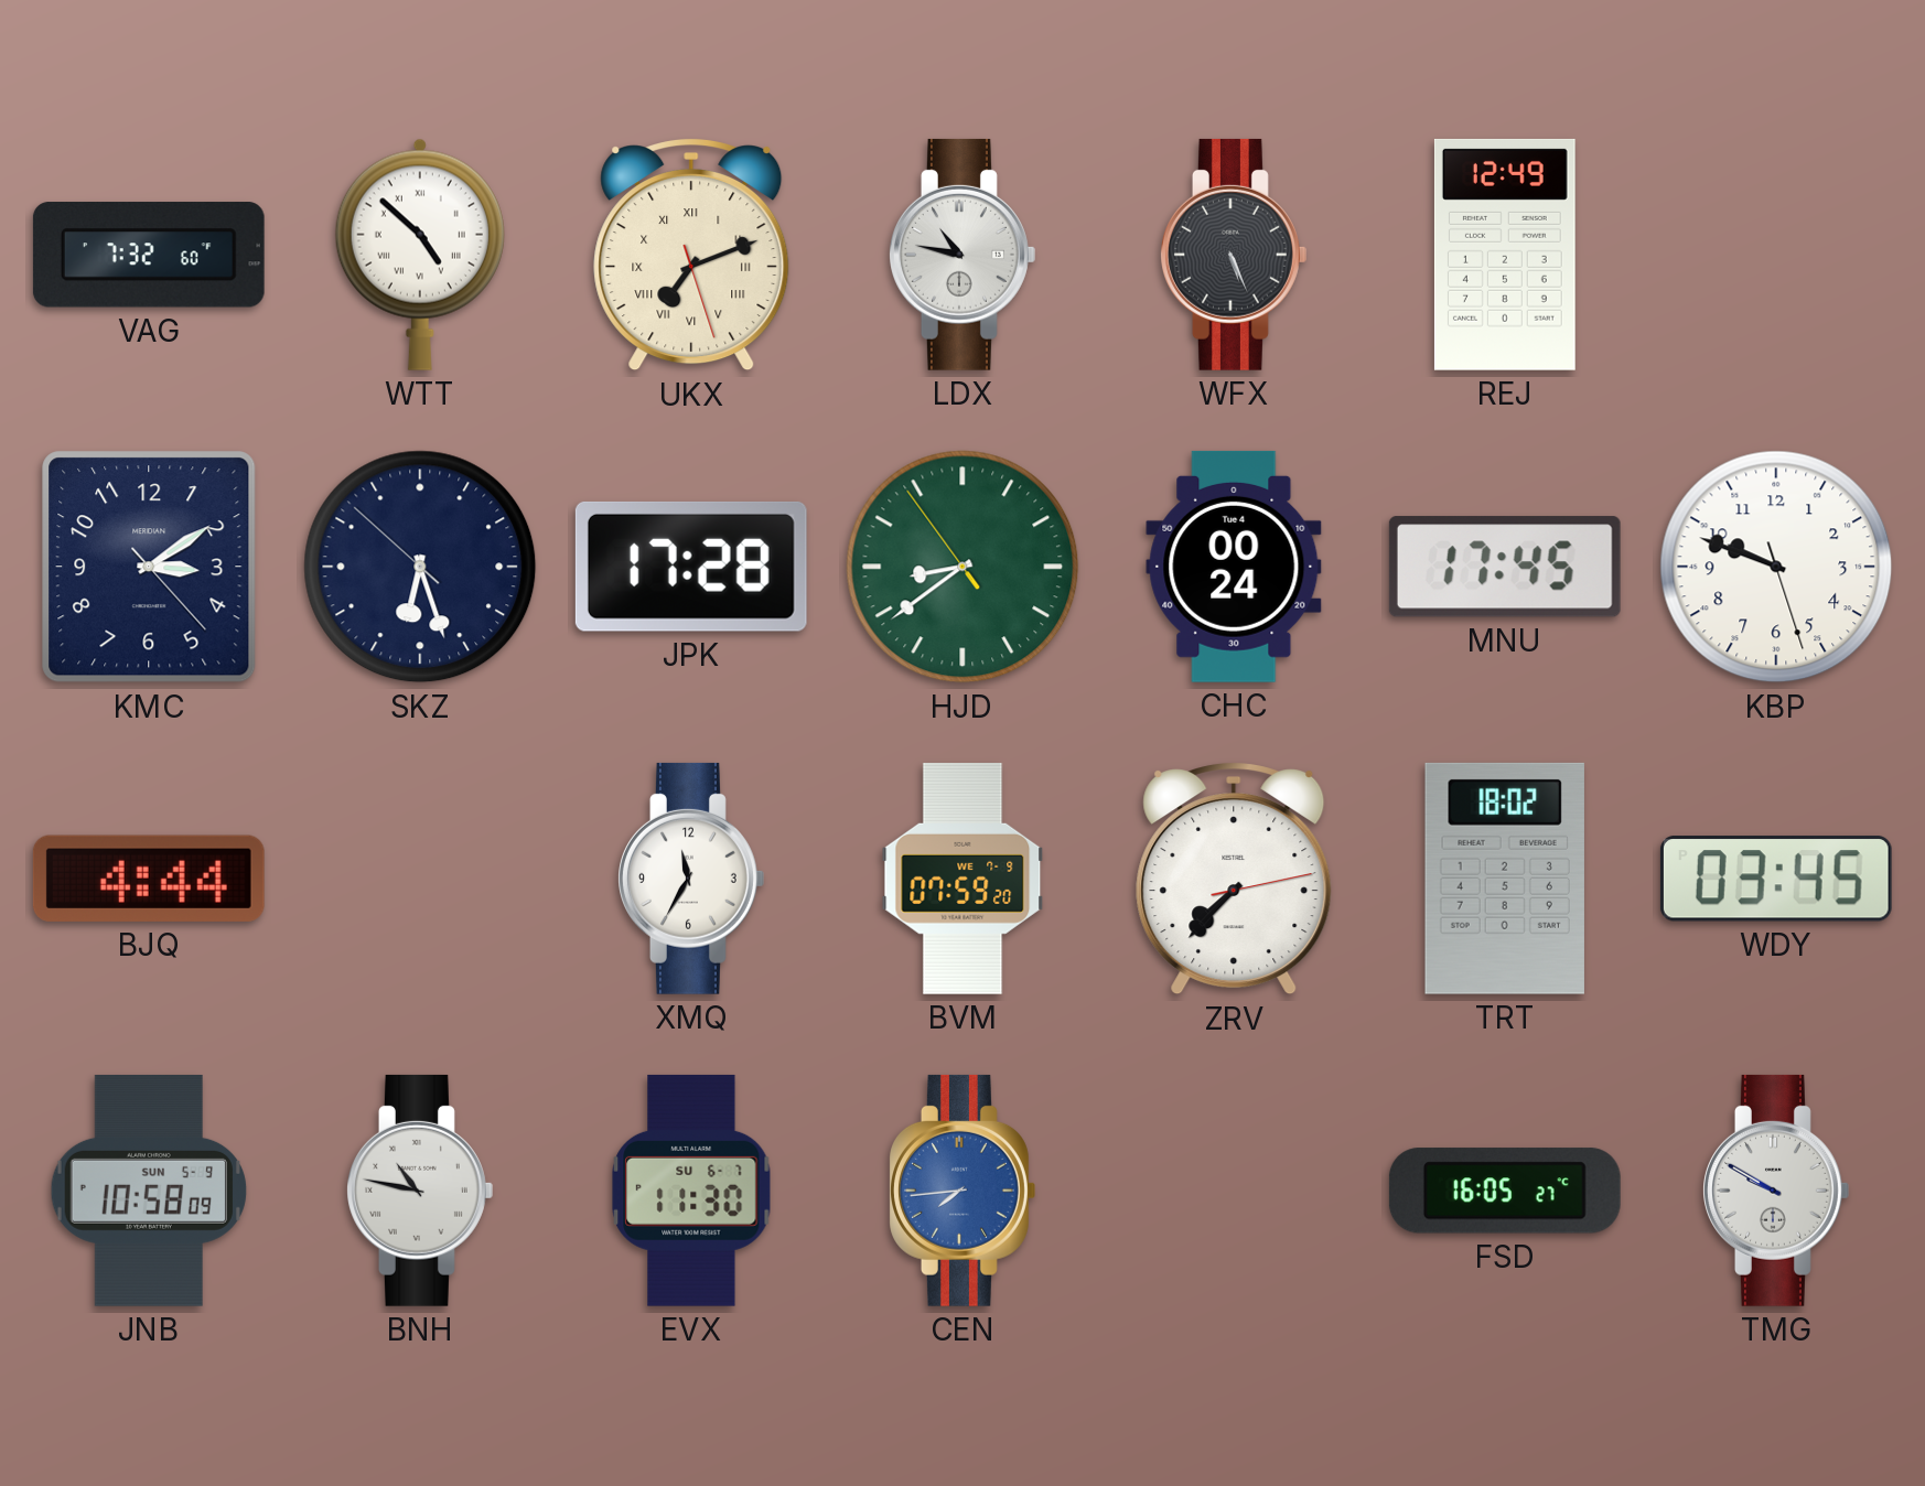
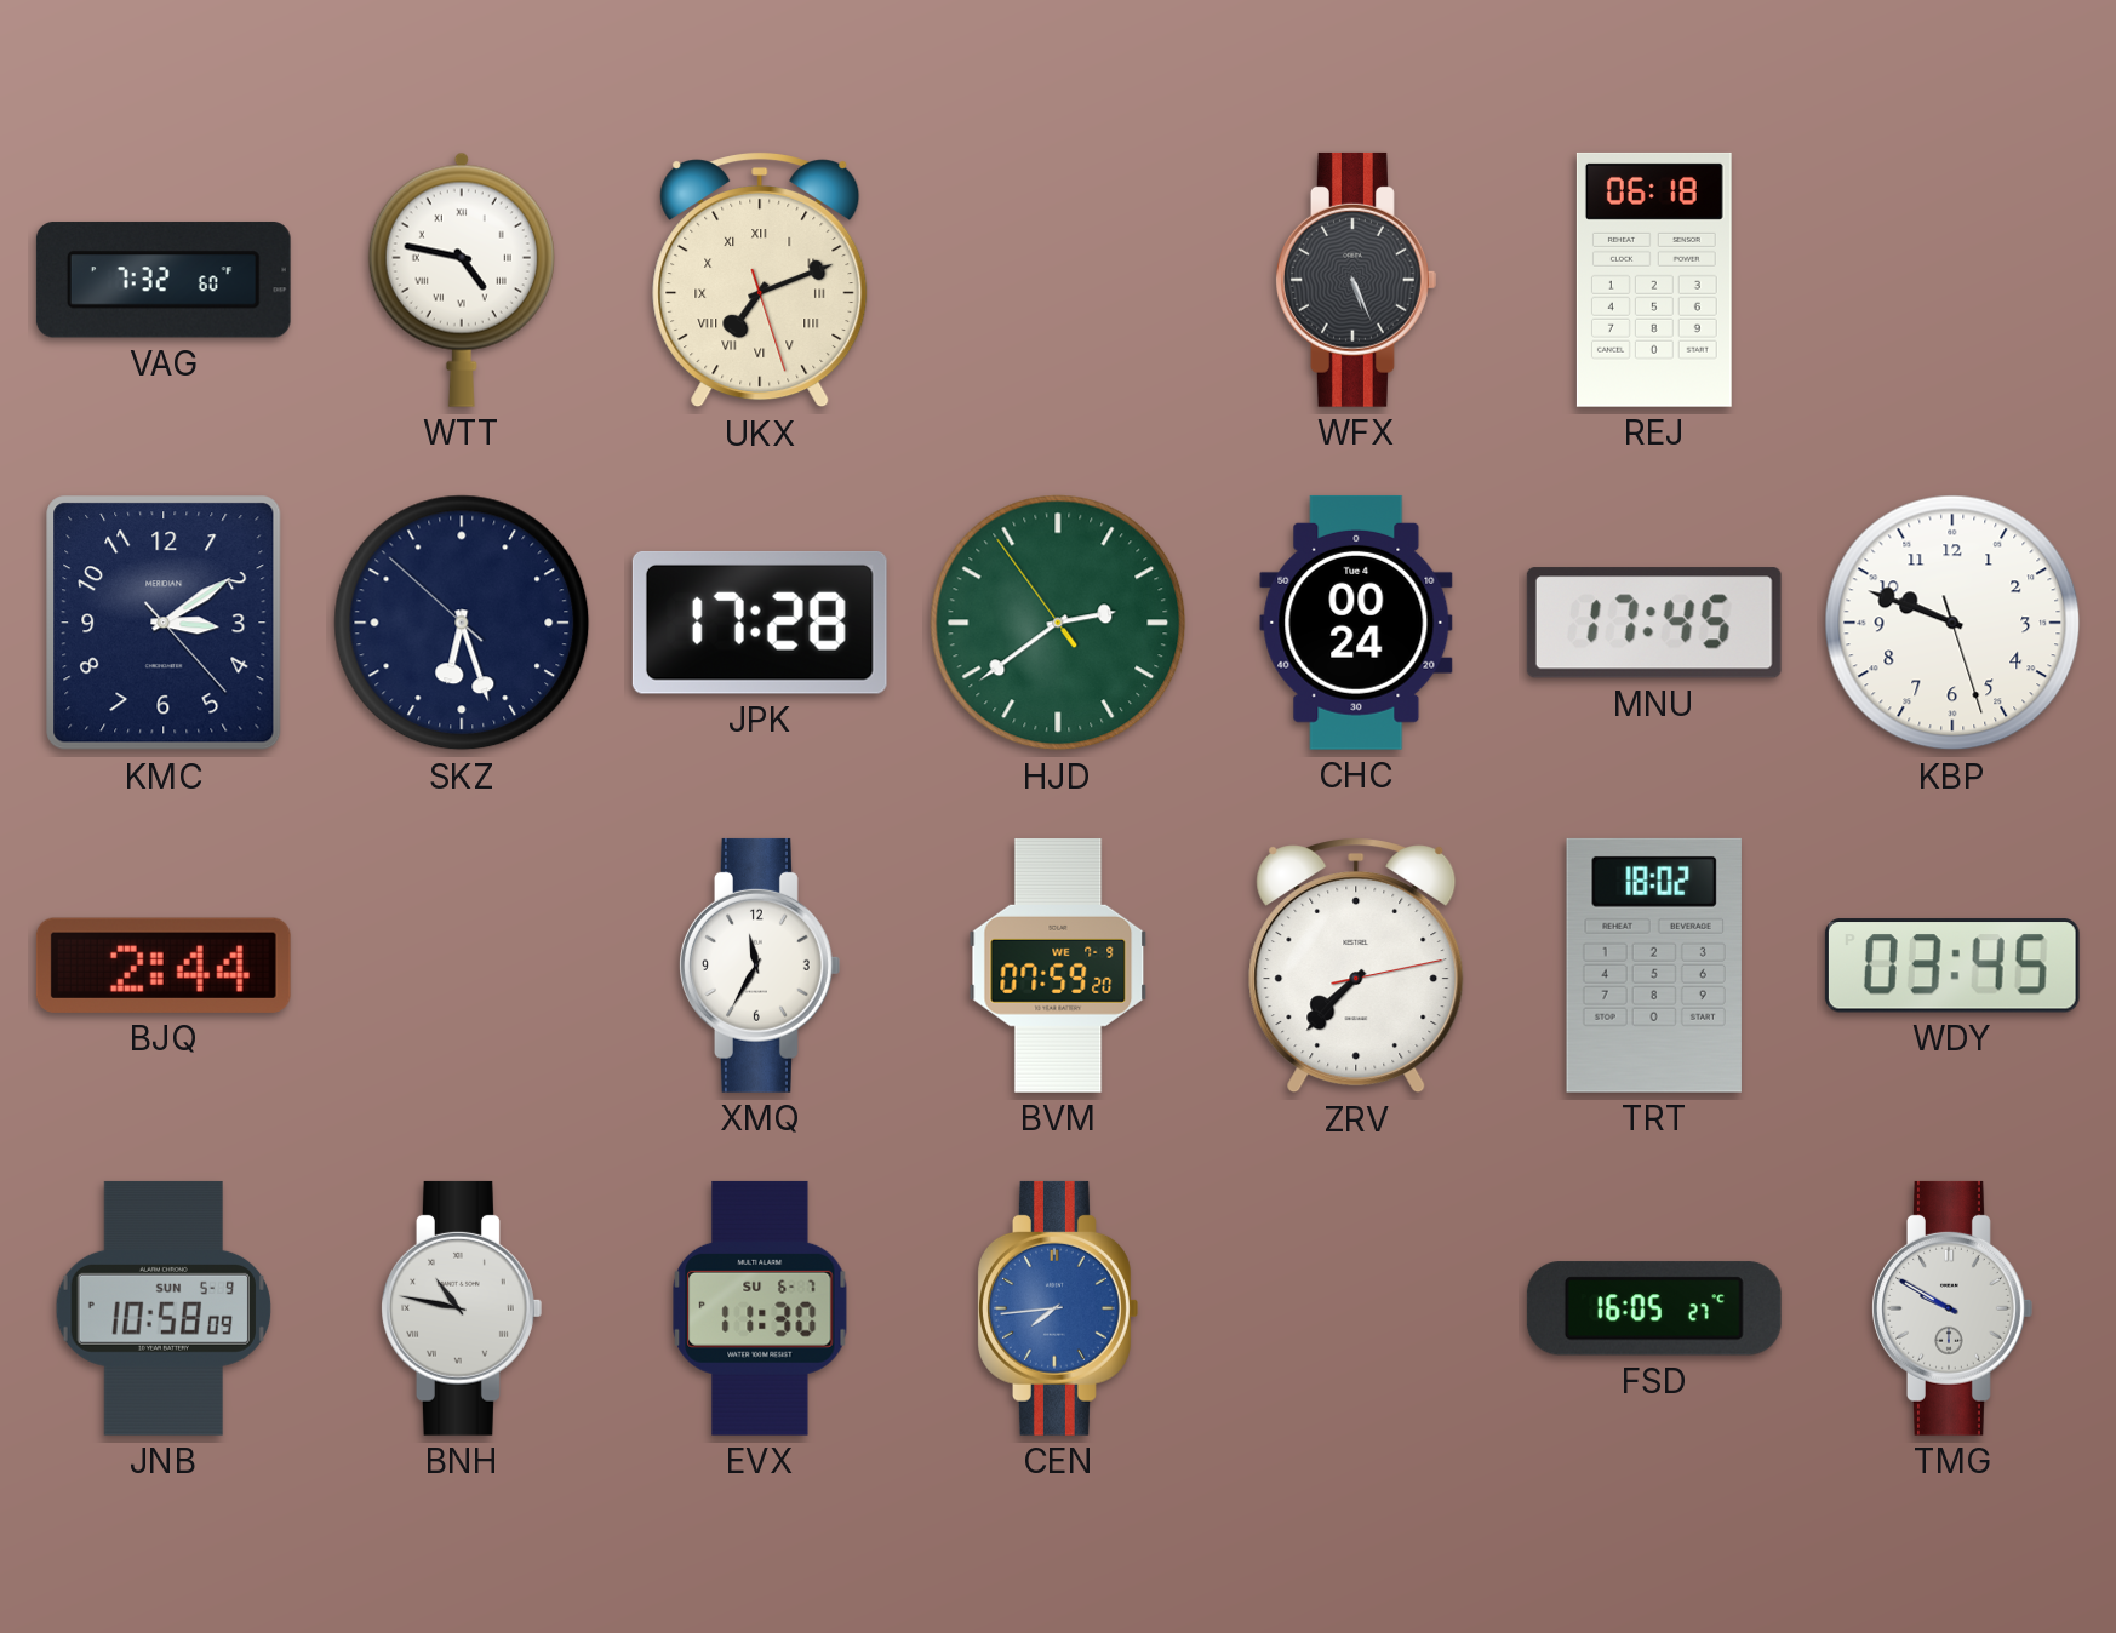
WTT: 4:52 -> 4:47 (462, 280)
LDX: 10:47 -> none (963, 255)
REJ: 12:49 -> 06:18 (1654, 280)
HJD: 8:38 -> 2:38 (1058, 623)
BJQ: 4:44 -> 2:44 (164, 966)
